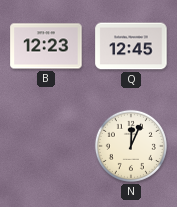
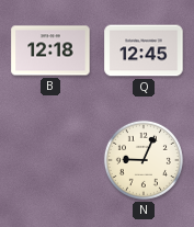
B: 12:23 -> 12:18 (50, 50)
N: 12:04 -> 9:04 (144, 160)
